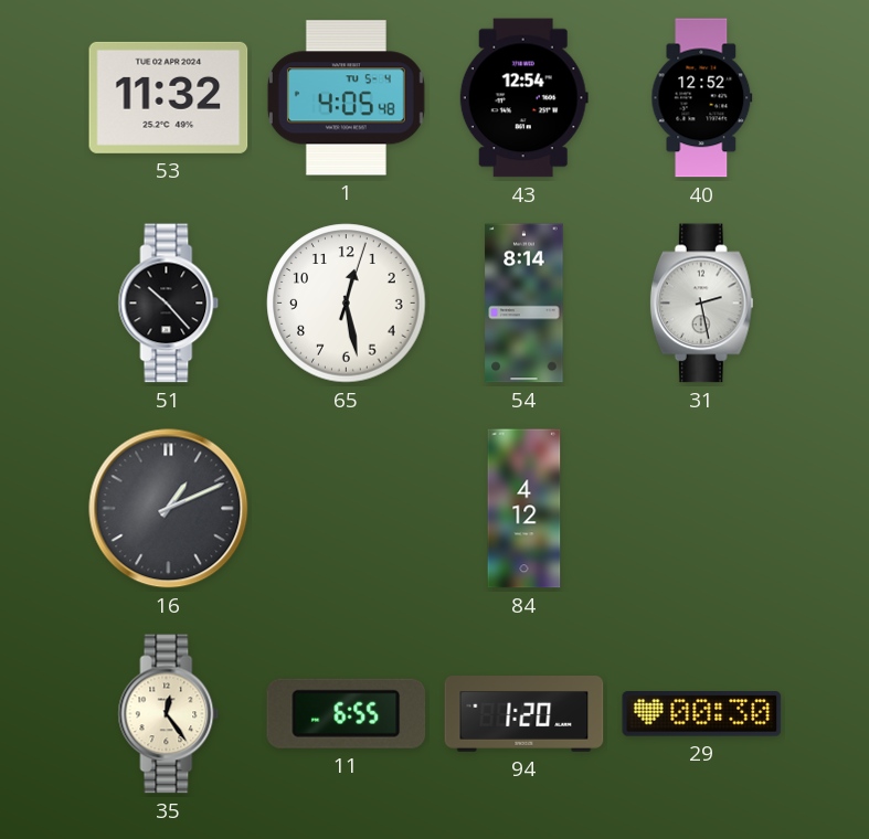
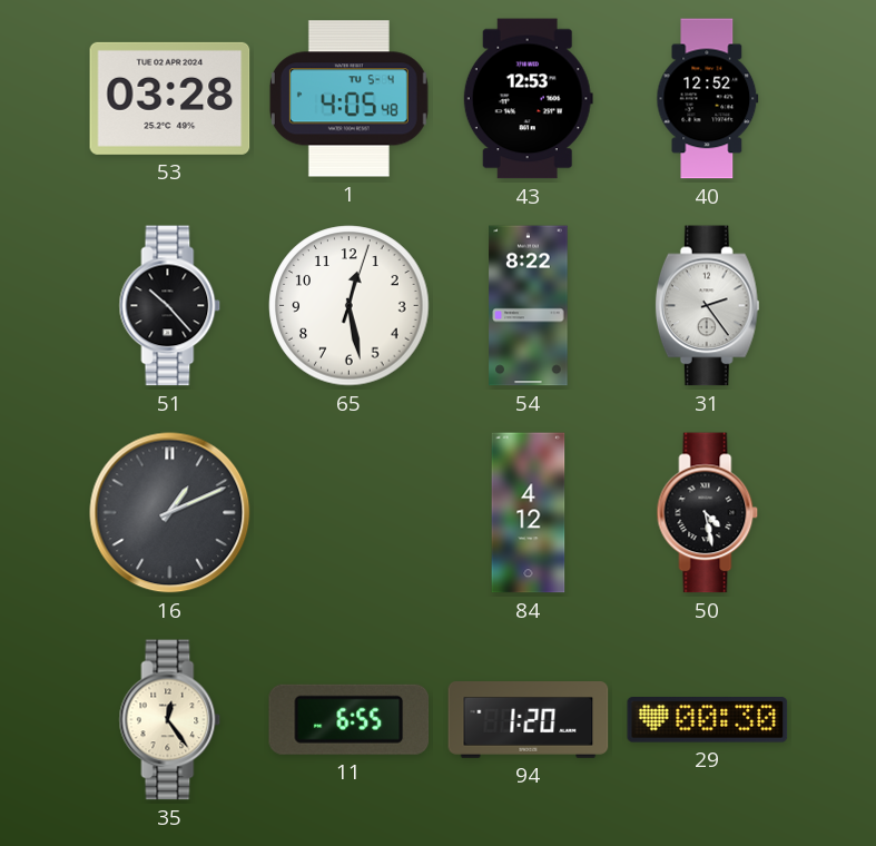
53: 11:32 -> 03:28 (170, 98)
43: 12:54 -> 12:53 (528, 99)
54: 8:14 -> 8:22 (529, 306)
31: 2:28 -> 2:24 (707, 306)
50: none -> 4:28 (708, 513)
